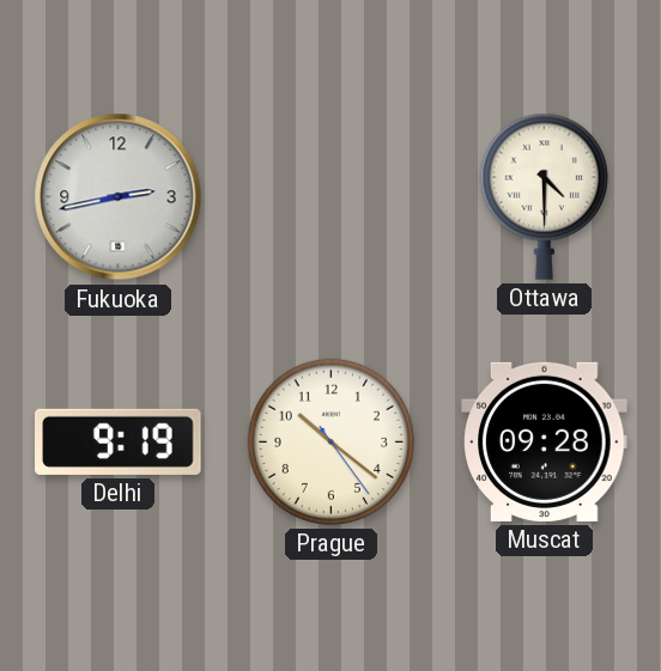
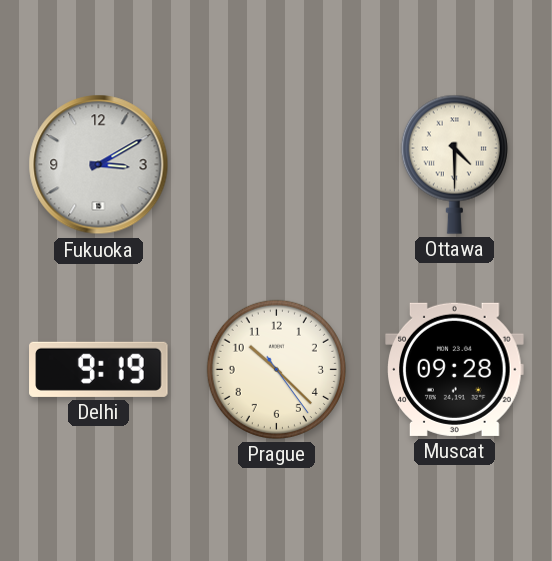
Fukuoka: 2:43 -> 3:10 (99, 165)
Prague: 10:21 -> 10:22 (276, 369)
